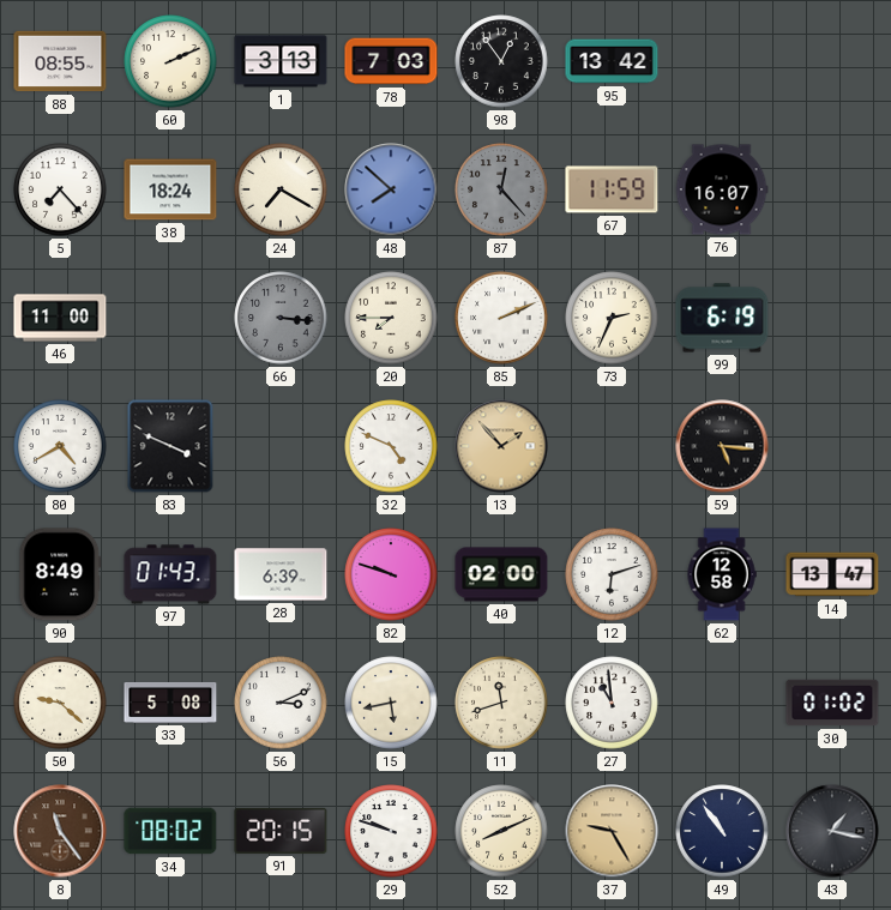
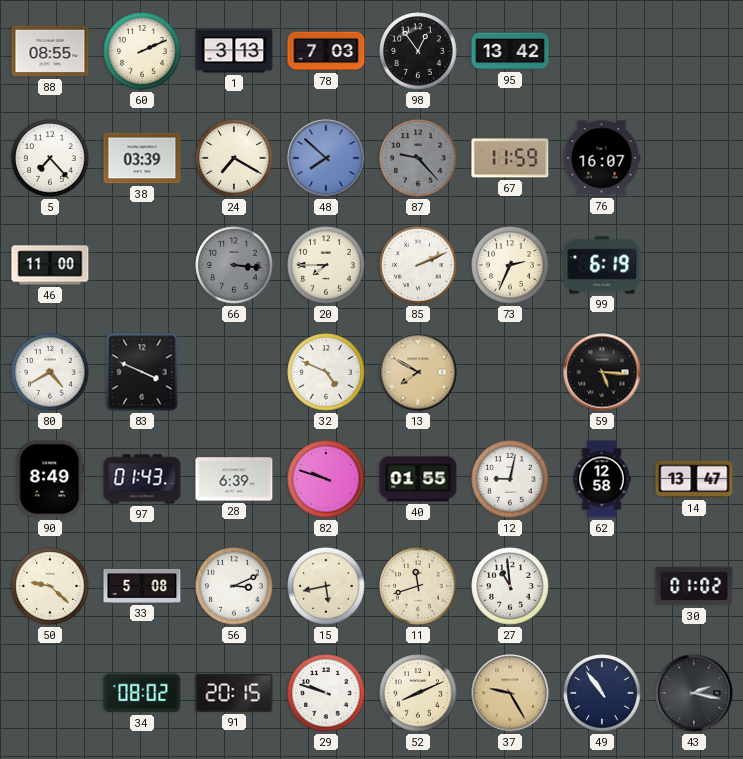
38: 18:24 -> 03:39 (142, 158)
87: 12:23 -> 9:23 (418, 158)
13: 1:53 -> 7:50 (418, 372)
40: 02:00 -> 01:55 (418, 479)
12: 6:12 -> 9:02 (510, 479)
8: 11:24 -> none (60, 831)
43: 1:17 -> 2:17 (694, 693)
